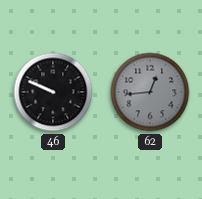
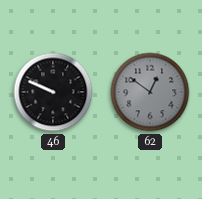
62: 12:44 -> 12:51 (150, 92)
